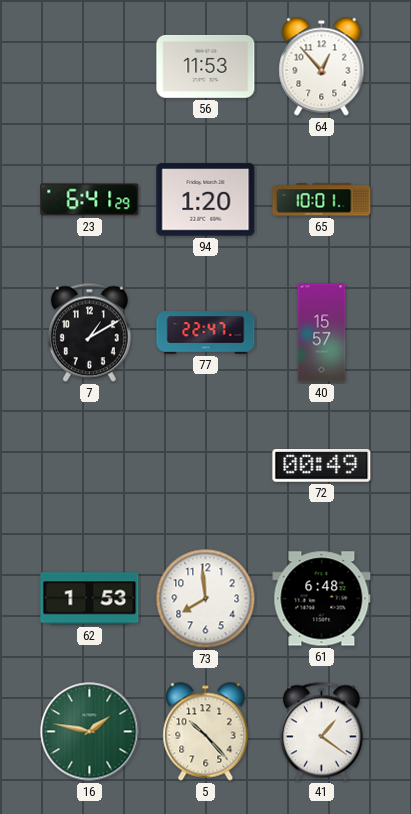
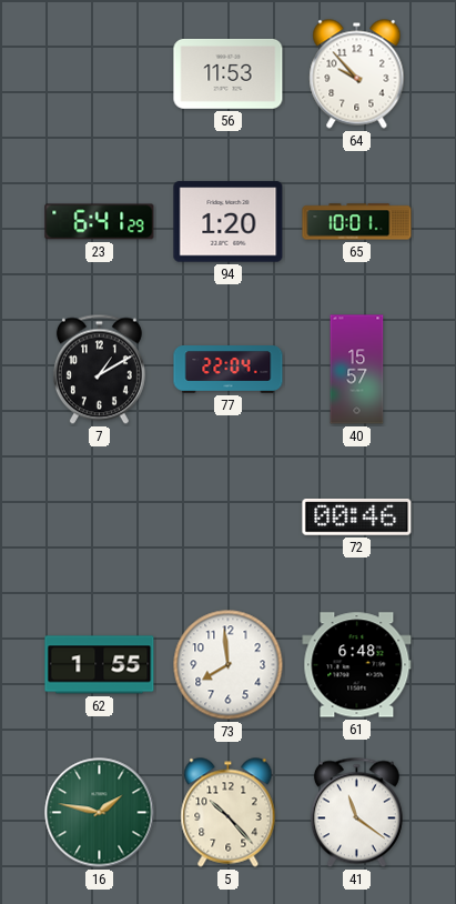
64: 12:53 -> 9:53 (357, 74)
77: 22:47 -> 22:04 (229, 370)
72: 00:49 -> 00:46 (357, 518)
62: 1:53 -> 1:55 (100, 665)
41: 1:21 -> 11:21 (356, 813)
